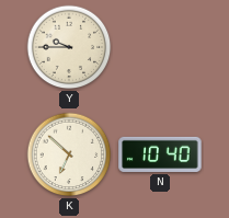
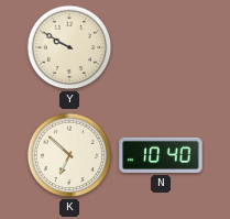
Y: 9:45 -> 9:50 (69, 47)
